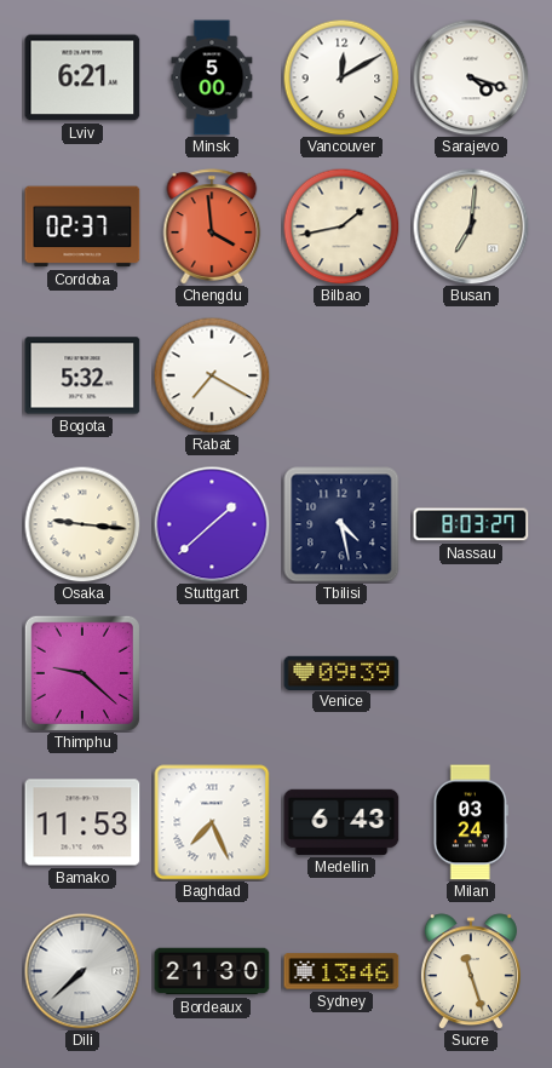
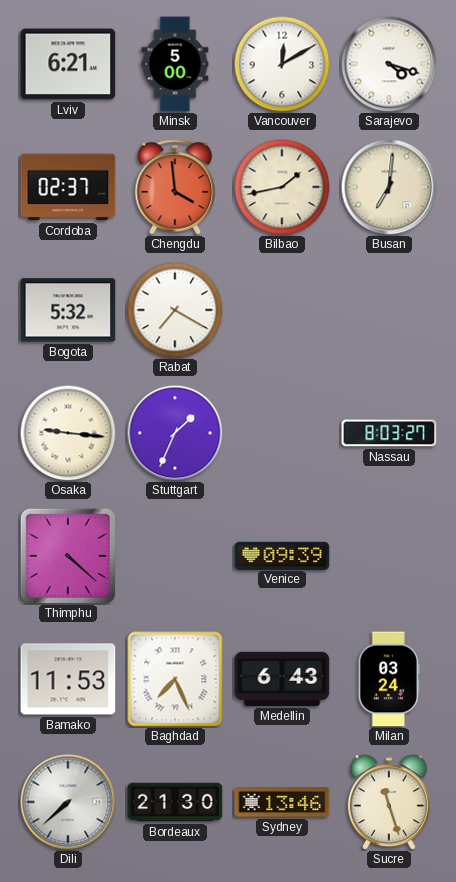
Stuttgart: 1:38 -> 1:34 (175, 433)
Tbilisi: 4:28 -> none (341, 524)
Thimphu: 9:22 -> 4:22 (68, 556)
